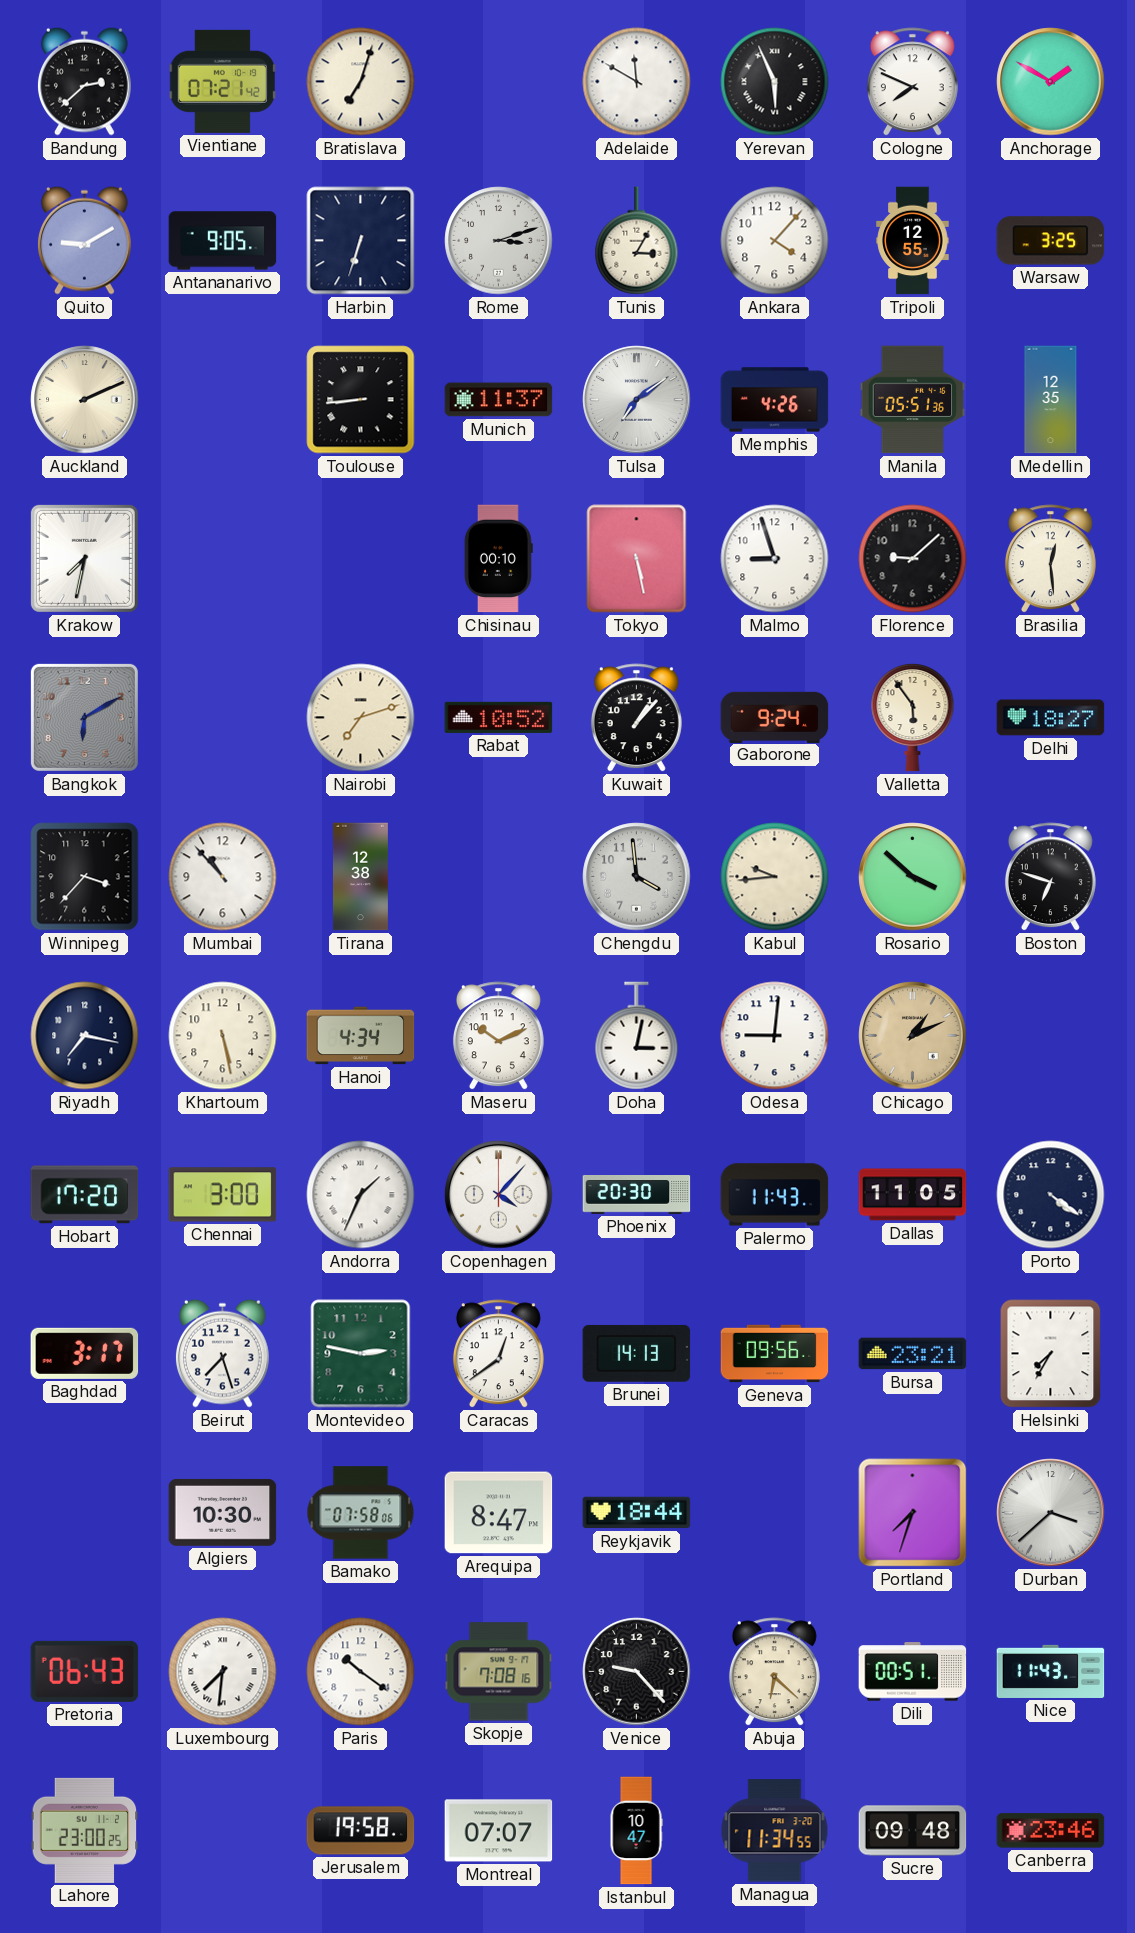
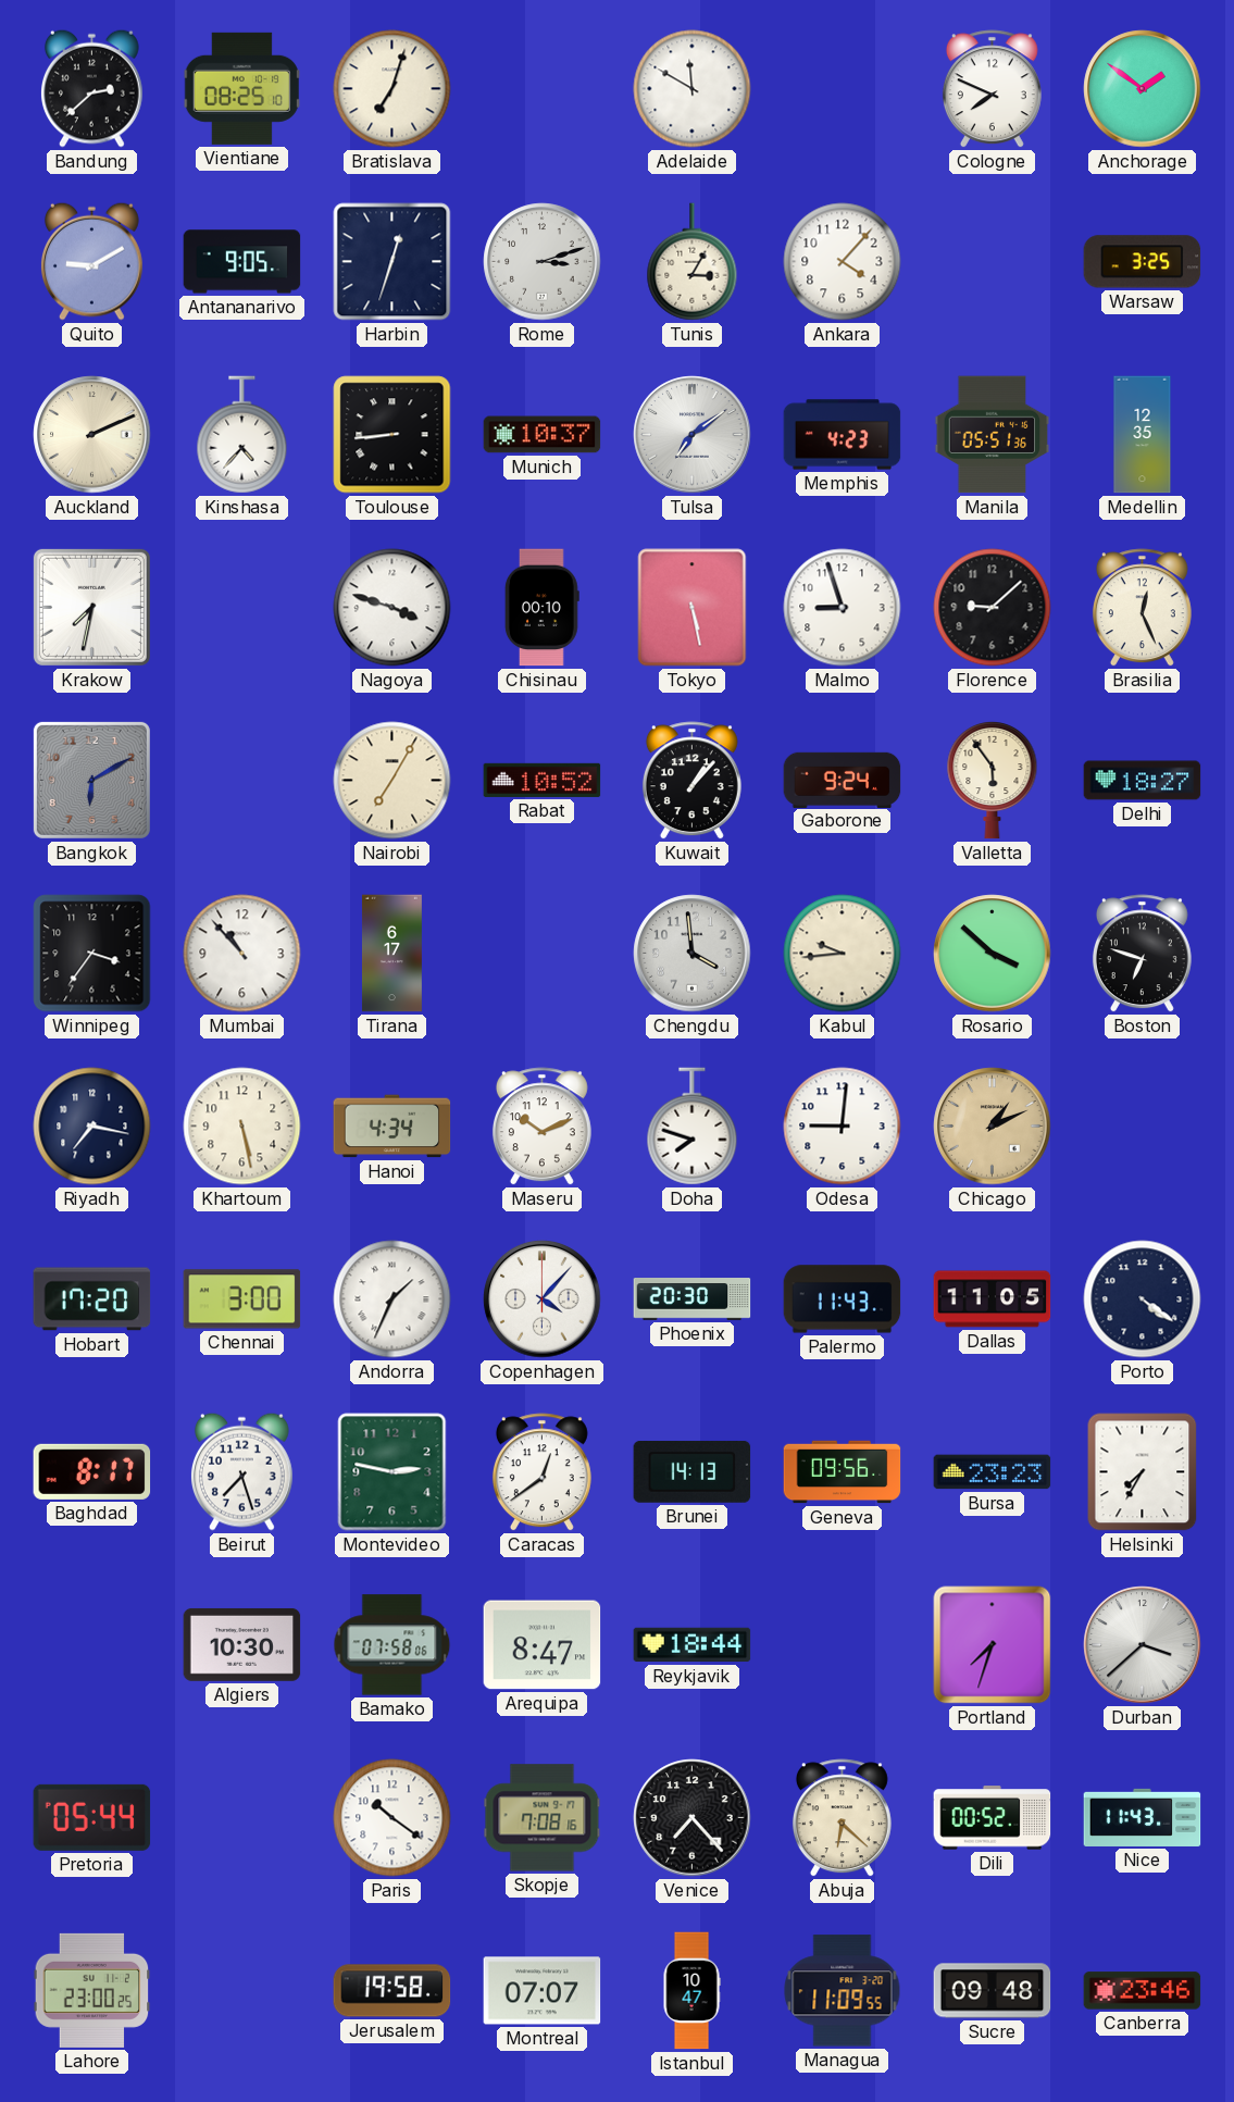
Vientiane: 07:21 -> 08:25 (241, 88)
Yerevan: 5:56 -> none (775, 82)
Anchorage: 1:50 -> 1:51 (1143, 89)
Harbin: 6:33 -> 12:33 (392, 262)
Tripoli: 12:55 -> none (913, 241)
Kinshasa: none -> 4:37 (242, 435)
Munich: 11:37 -> 10:37 (543, 435)
Memphis: 4:26 -> 4:23 (843, 435)
Nagoya: none -> 3:48 (392, 608)
Brasilia: 12:29 -> 12:26 (1142, 608)
Nairobi: 7:12 -> 7:05 (392, 781)
Winnipeg: 3:37 -> 3:36 (92, 954)
Tirana: 12:38 -> 6:17 (391, 954)
Doha: 3:02 -> 7:48 (693, 1127)
Baghdad: 3:17 -> 8:17 (92, 1471)
Bursa: 23:21 -> 23:23 (993, 1472)
Pretoria: 06:43 -> 05:44 (92, 1817)
Luxembourg: 7:31 -> none (223, 1672)
Venice: 9:23 -> 7:23 (693, 1818)
Dili: 00:51 -> 00:52 (993, 1818)
Managua: 11:34 -> 11:09 (843, 1991)
